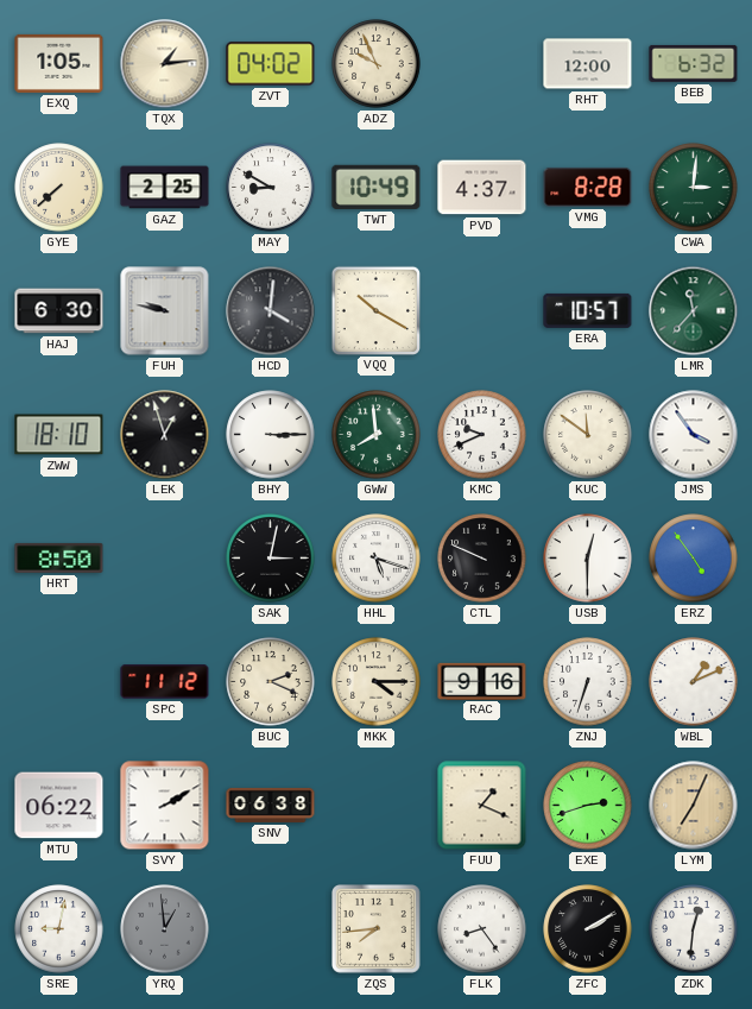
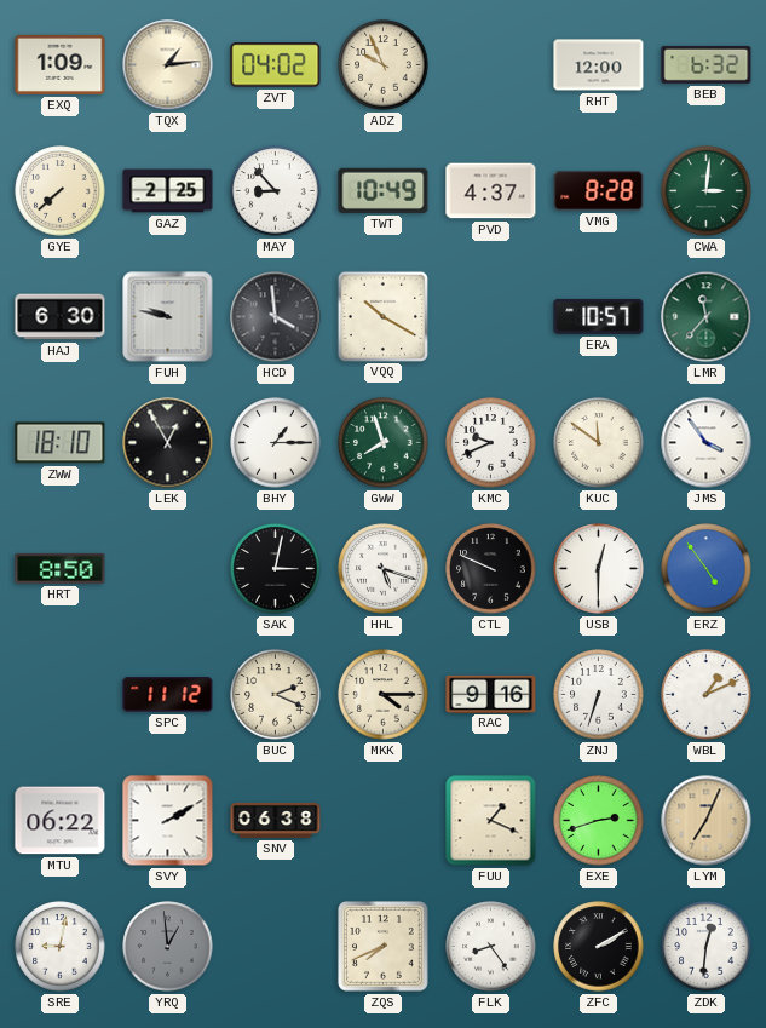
EXQ: 1:05 -> 1:09 (61, 64)
MAY: 8:50 -> 8:53 (276, 191)
HCD: 4:01 -> 3:59 (276, 317)
LEK: 12:57 -> 12:55 (168, 443)
BHY: 3:15 -> 1:15 (276, 443)
GWW: 7:59 -> 7:57 (384, 443)
ZQS: 7:44 -> 7:41 (384, 947)
